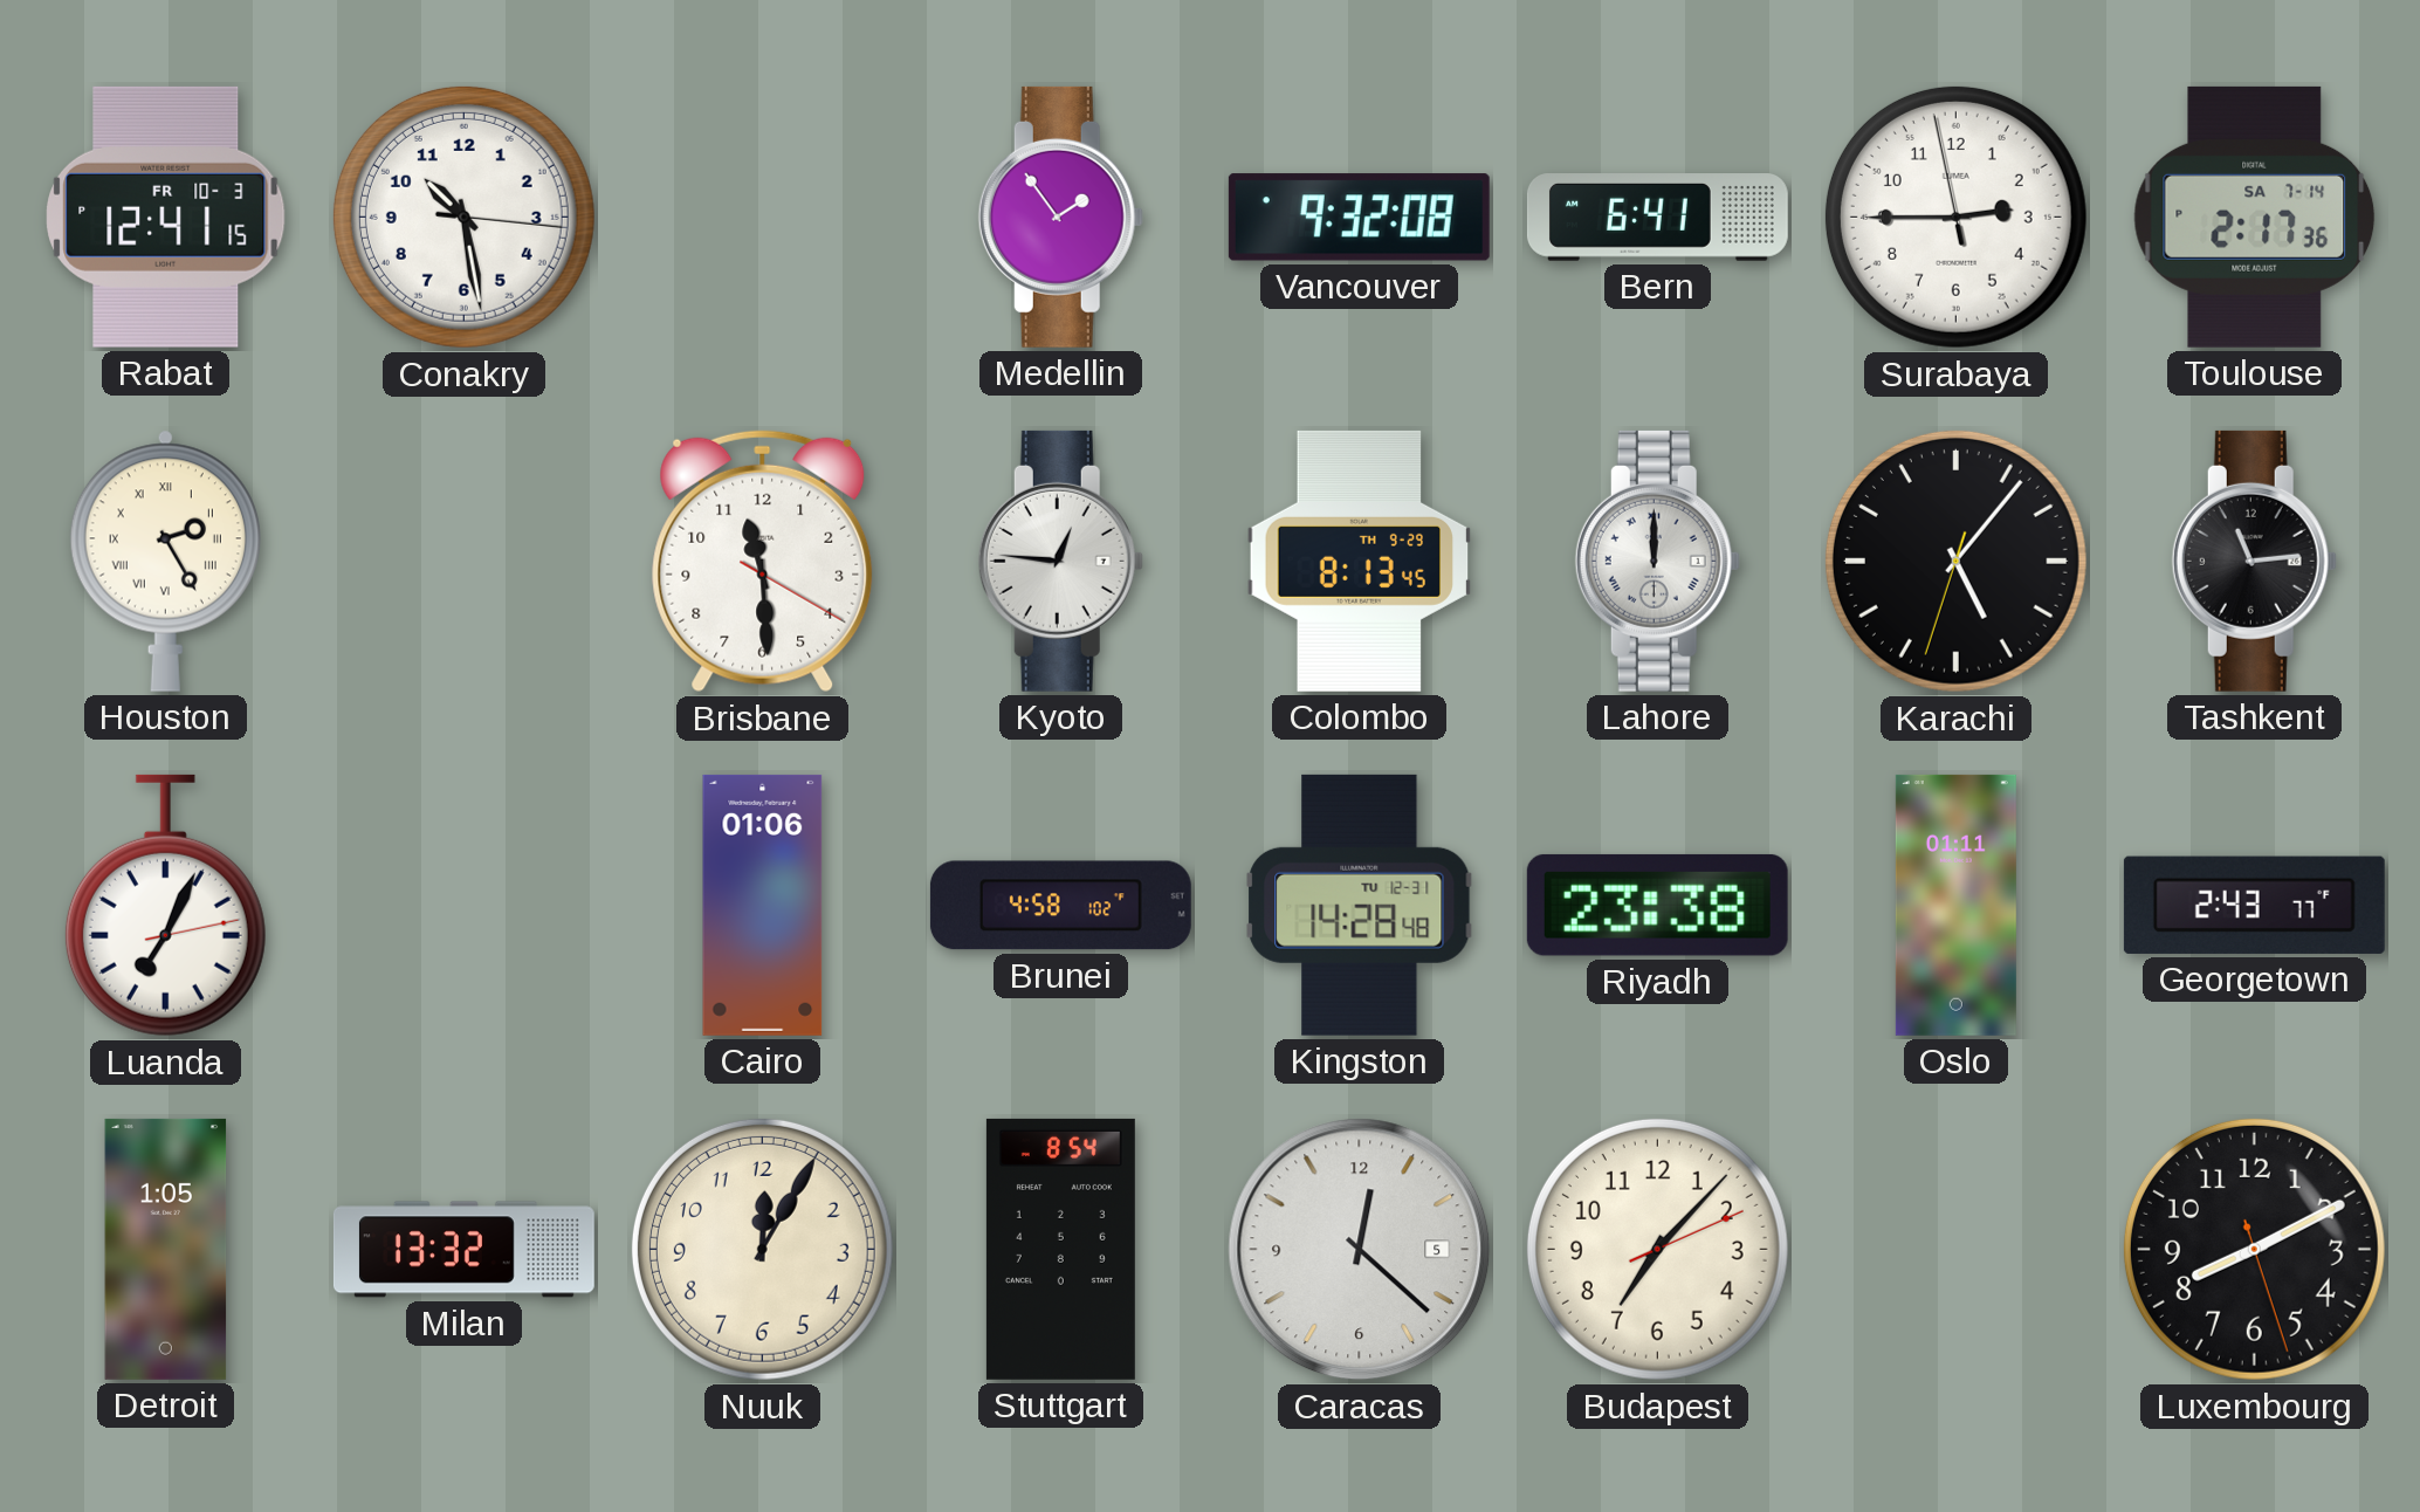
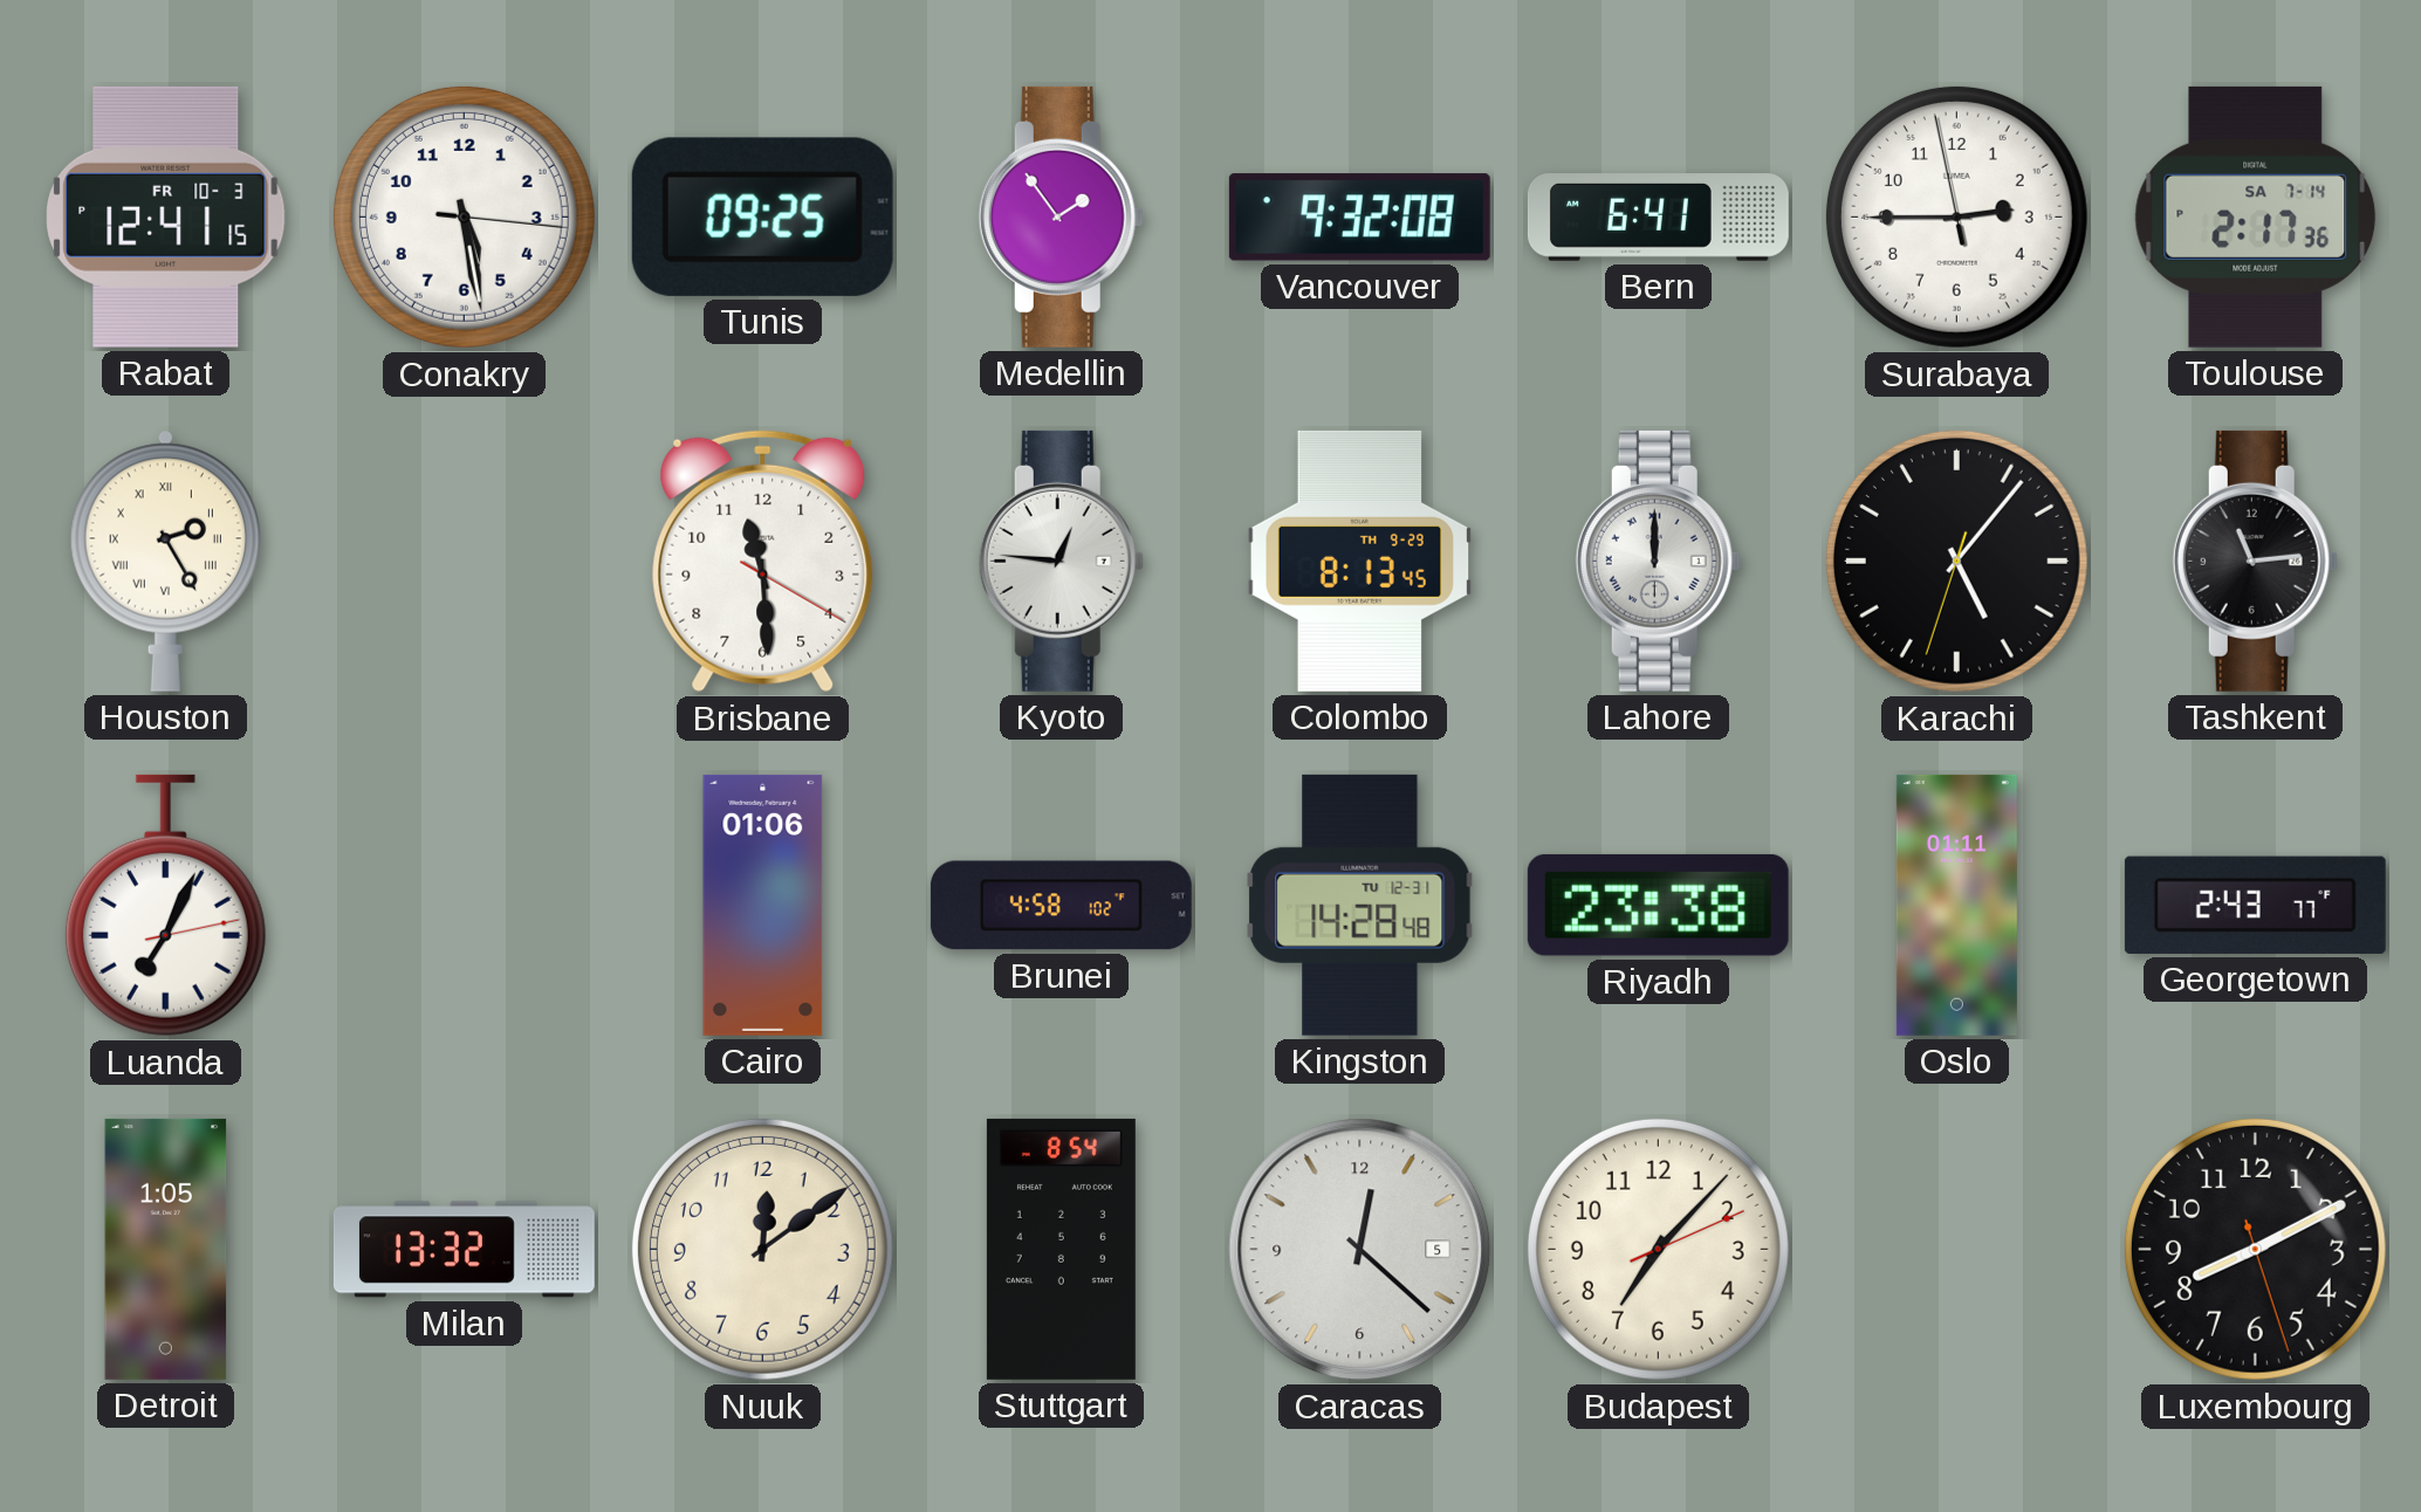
Conakry: 10:28 -> 5:28 (464, 217)
Tunis: none -> 09:25 (762, 217)
Nuuk: 12:05 -> 12:09 (762, 1249)
